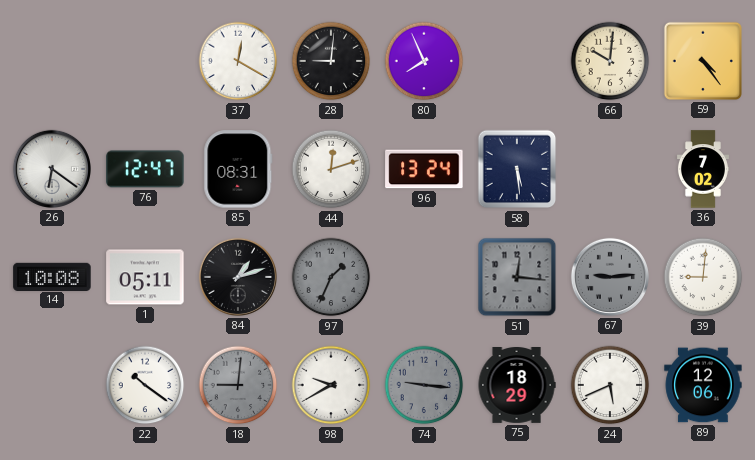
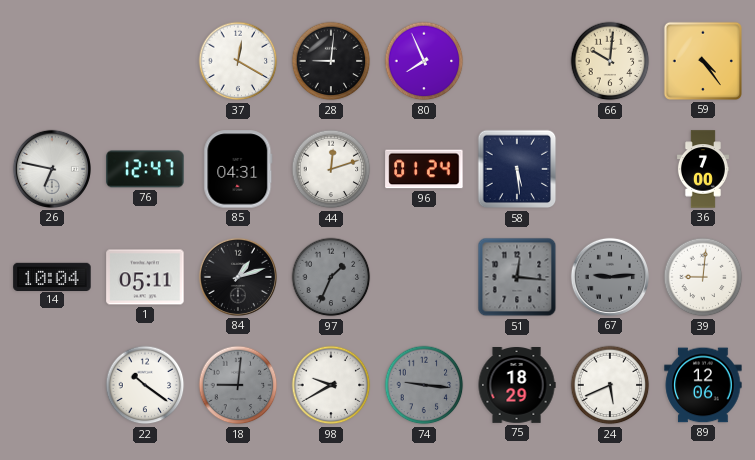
26: 6:21 -> 6:47 (52, 169)
85: 08:31 -> 04:31 (238, 169)
96: 13:24 -> 01:24 (424, 169)
36: 7:02 -> 7:00 (703, 169)
14: 10:08 -> 10:04 (52, 276)
